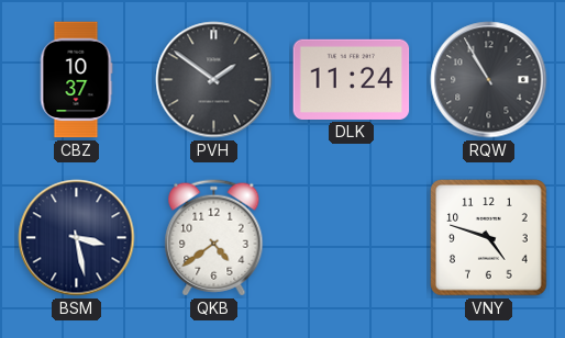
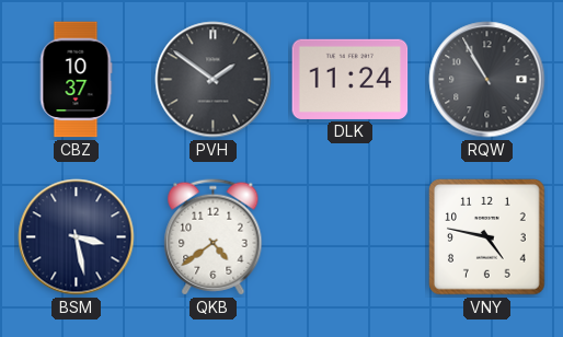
VNY: 4:48 -> 4:47 (487, 237)
